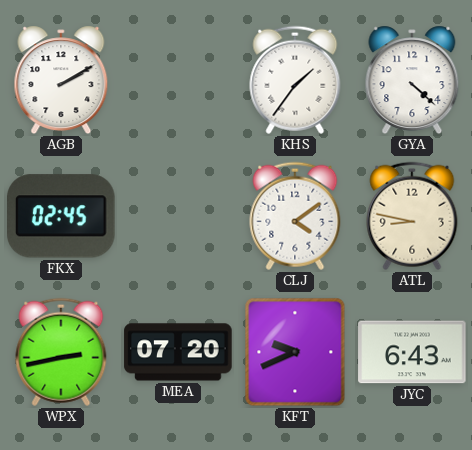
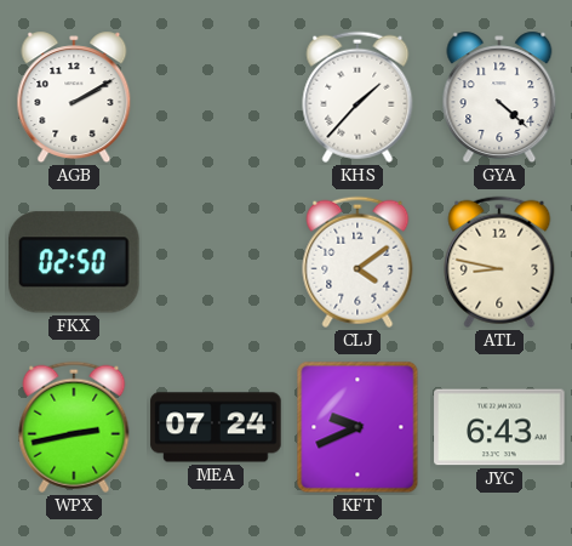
KHS: 1:36 -> 1:37 (358, 97)
FKX: 02:45 -> 02:50 (75, 262)
MEA: 07:20 -> 07:24 (216, 427)
